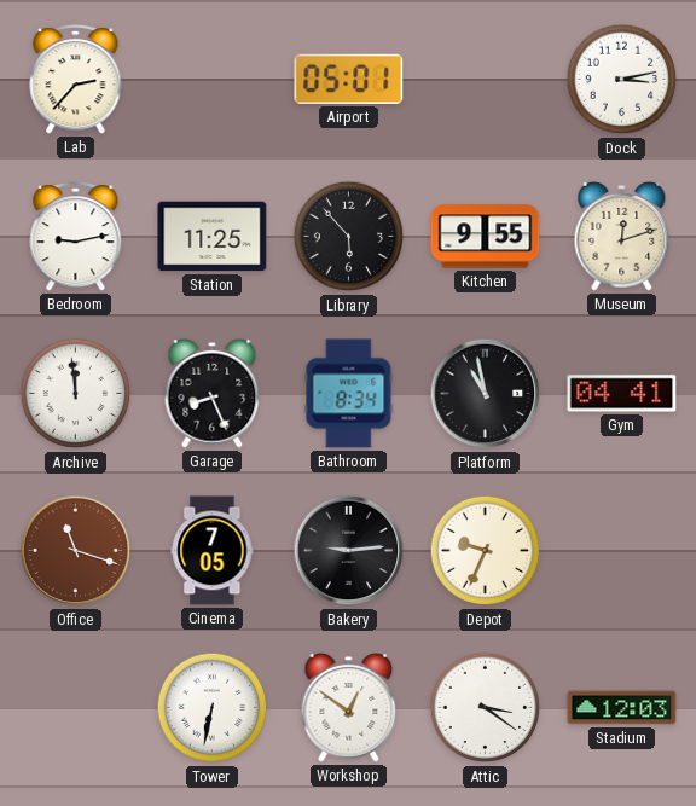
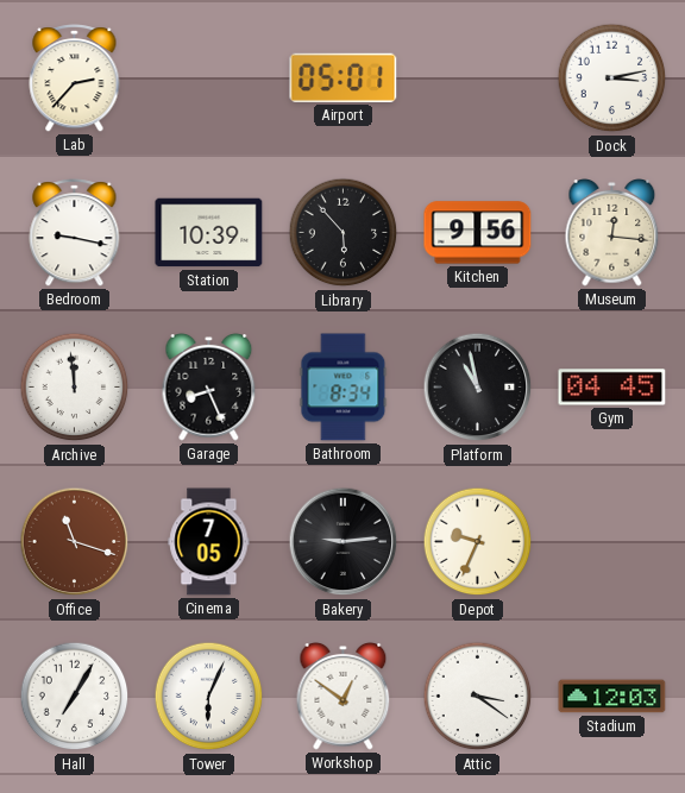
Bedroom: 9:13 -> 9:17 (75, 233)
Station: 11:25 -> 10:39 (209, 233)
Kitchen: 9:55 -> 9:56 (478, 233)
Museum: 12:12 -> 12:16 (612, 233)
Gym: 04:41 -> 04:45 (612, 388)
Hall: none -> 7:05 (75, 697)
Tower: 6:32 -> 6:04 (209, 697)
